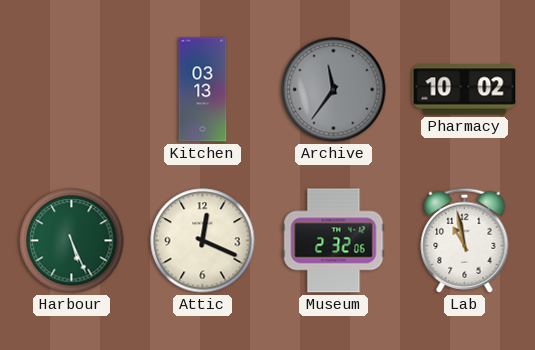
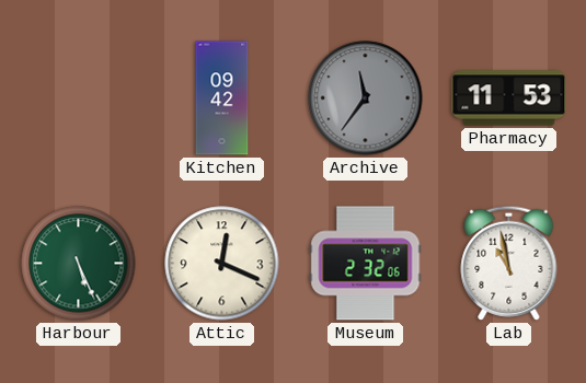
Kitchen: 03:13 -> 09:42 (222, 98)
Pharmacy: 10:02 -> 11:53 (509, 98)
